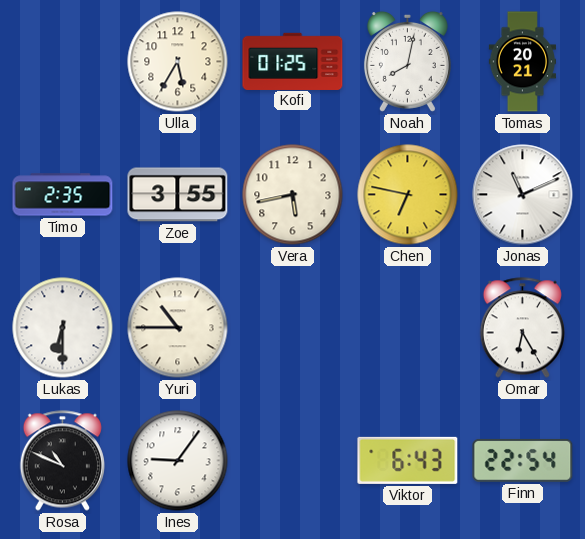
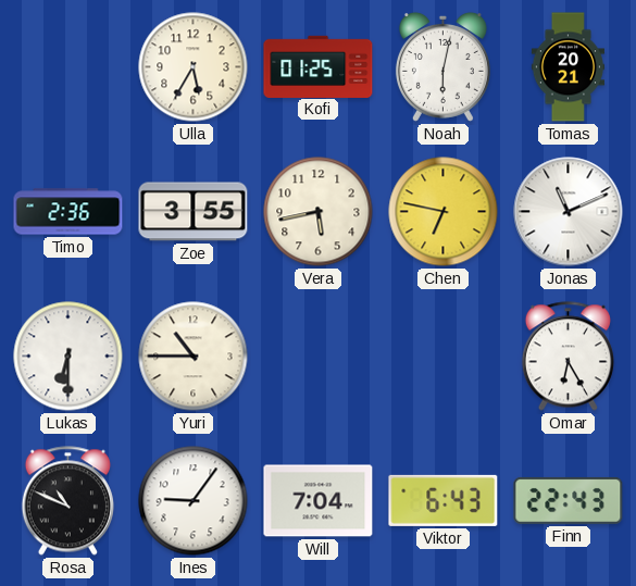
Noah: 8:02 -> 6:02 (442, 66)
Timo: 2:35 -> 2:36 (68, 212)
Will: none -> 7:04 (319, 501)
Finn: 22:54 -> 22:43 (569, 500)
